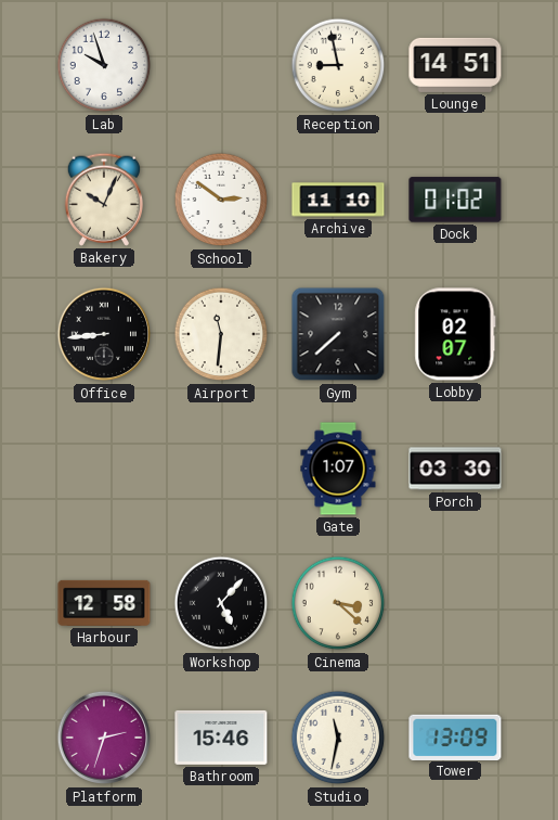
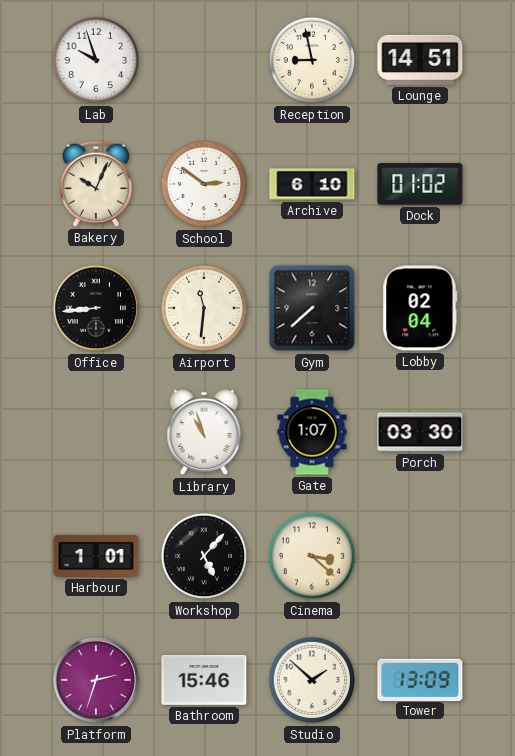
Archive: 11:10 -> 6:10 (312, 184)
Lobby: 02:07 -> 02:04 (420, 308)
Library: none -> 10:57 (204, 432)
Harbour: 12:58 -> 1:01 (96, 556)
Studio: 11:32 -> 1:52 (312, 680)
